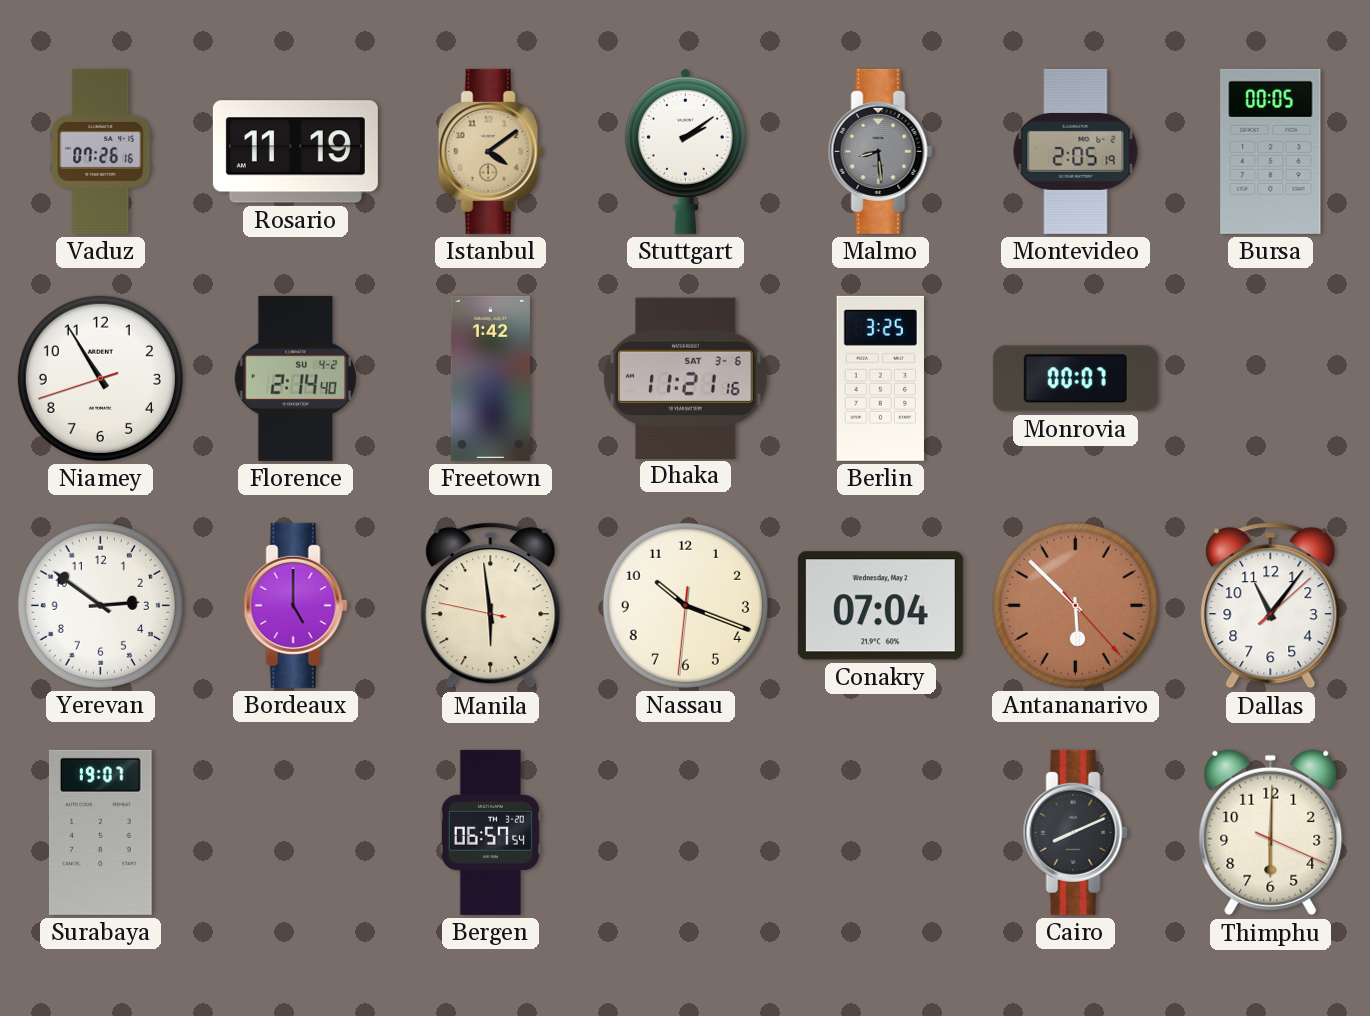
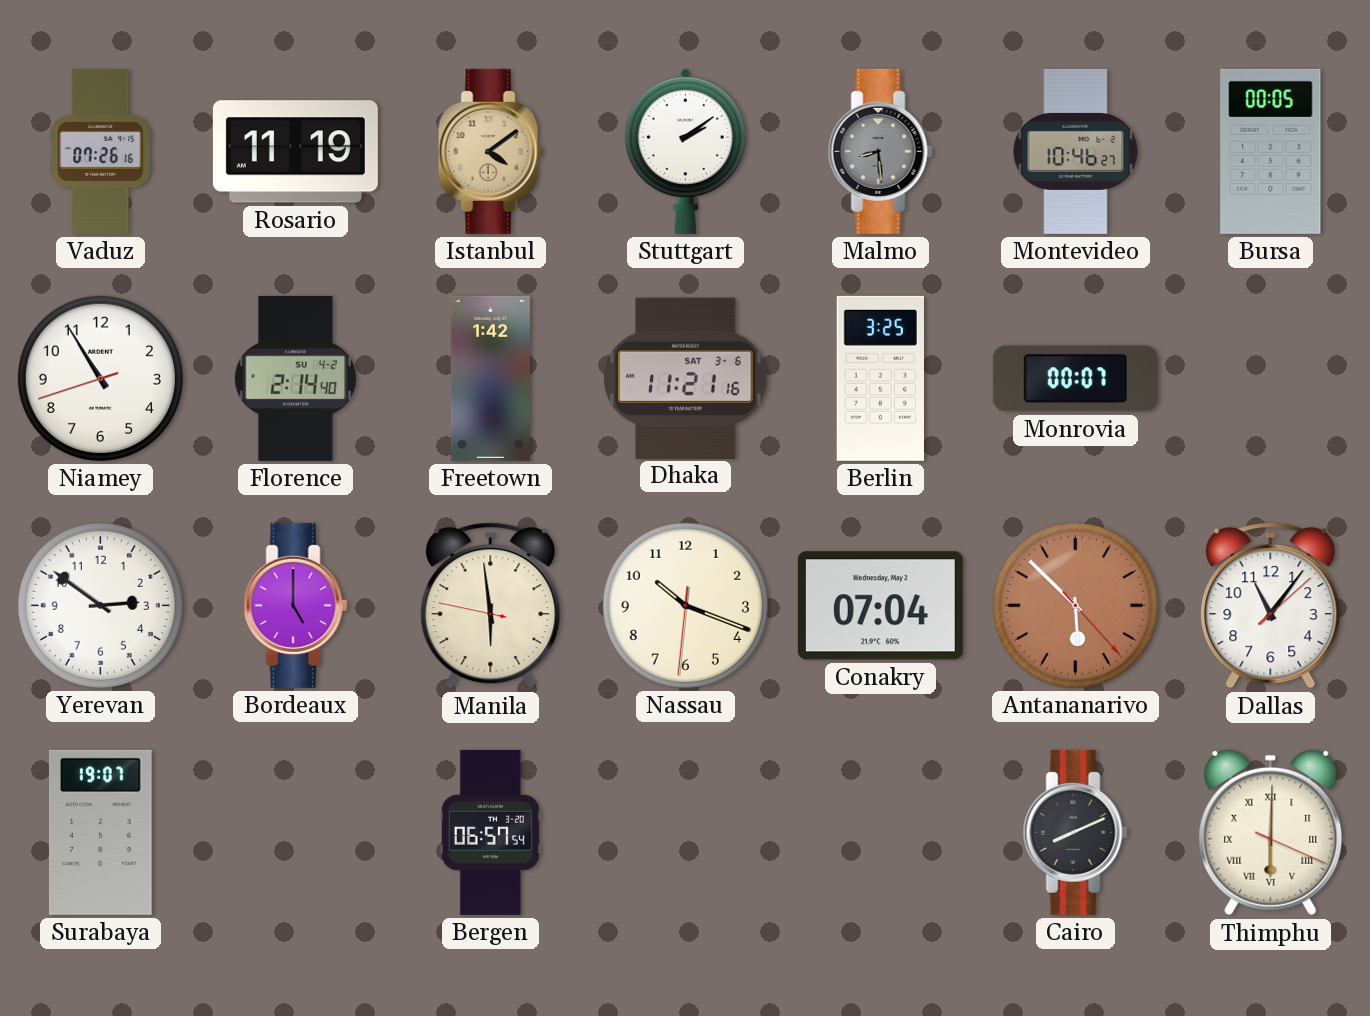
Montevideo: 2:05 -> 10:46 (1076, 151)
Thimphu numerals: Arabic -> Roman (1271, 833)
